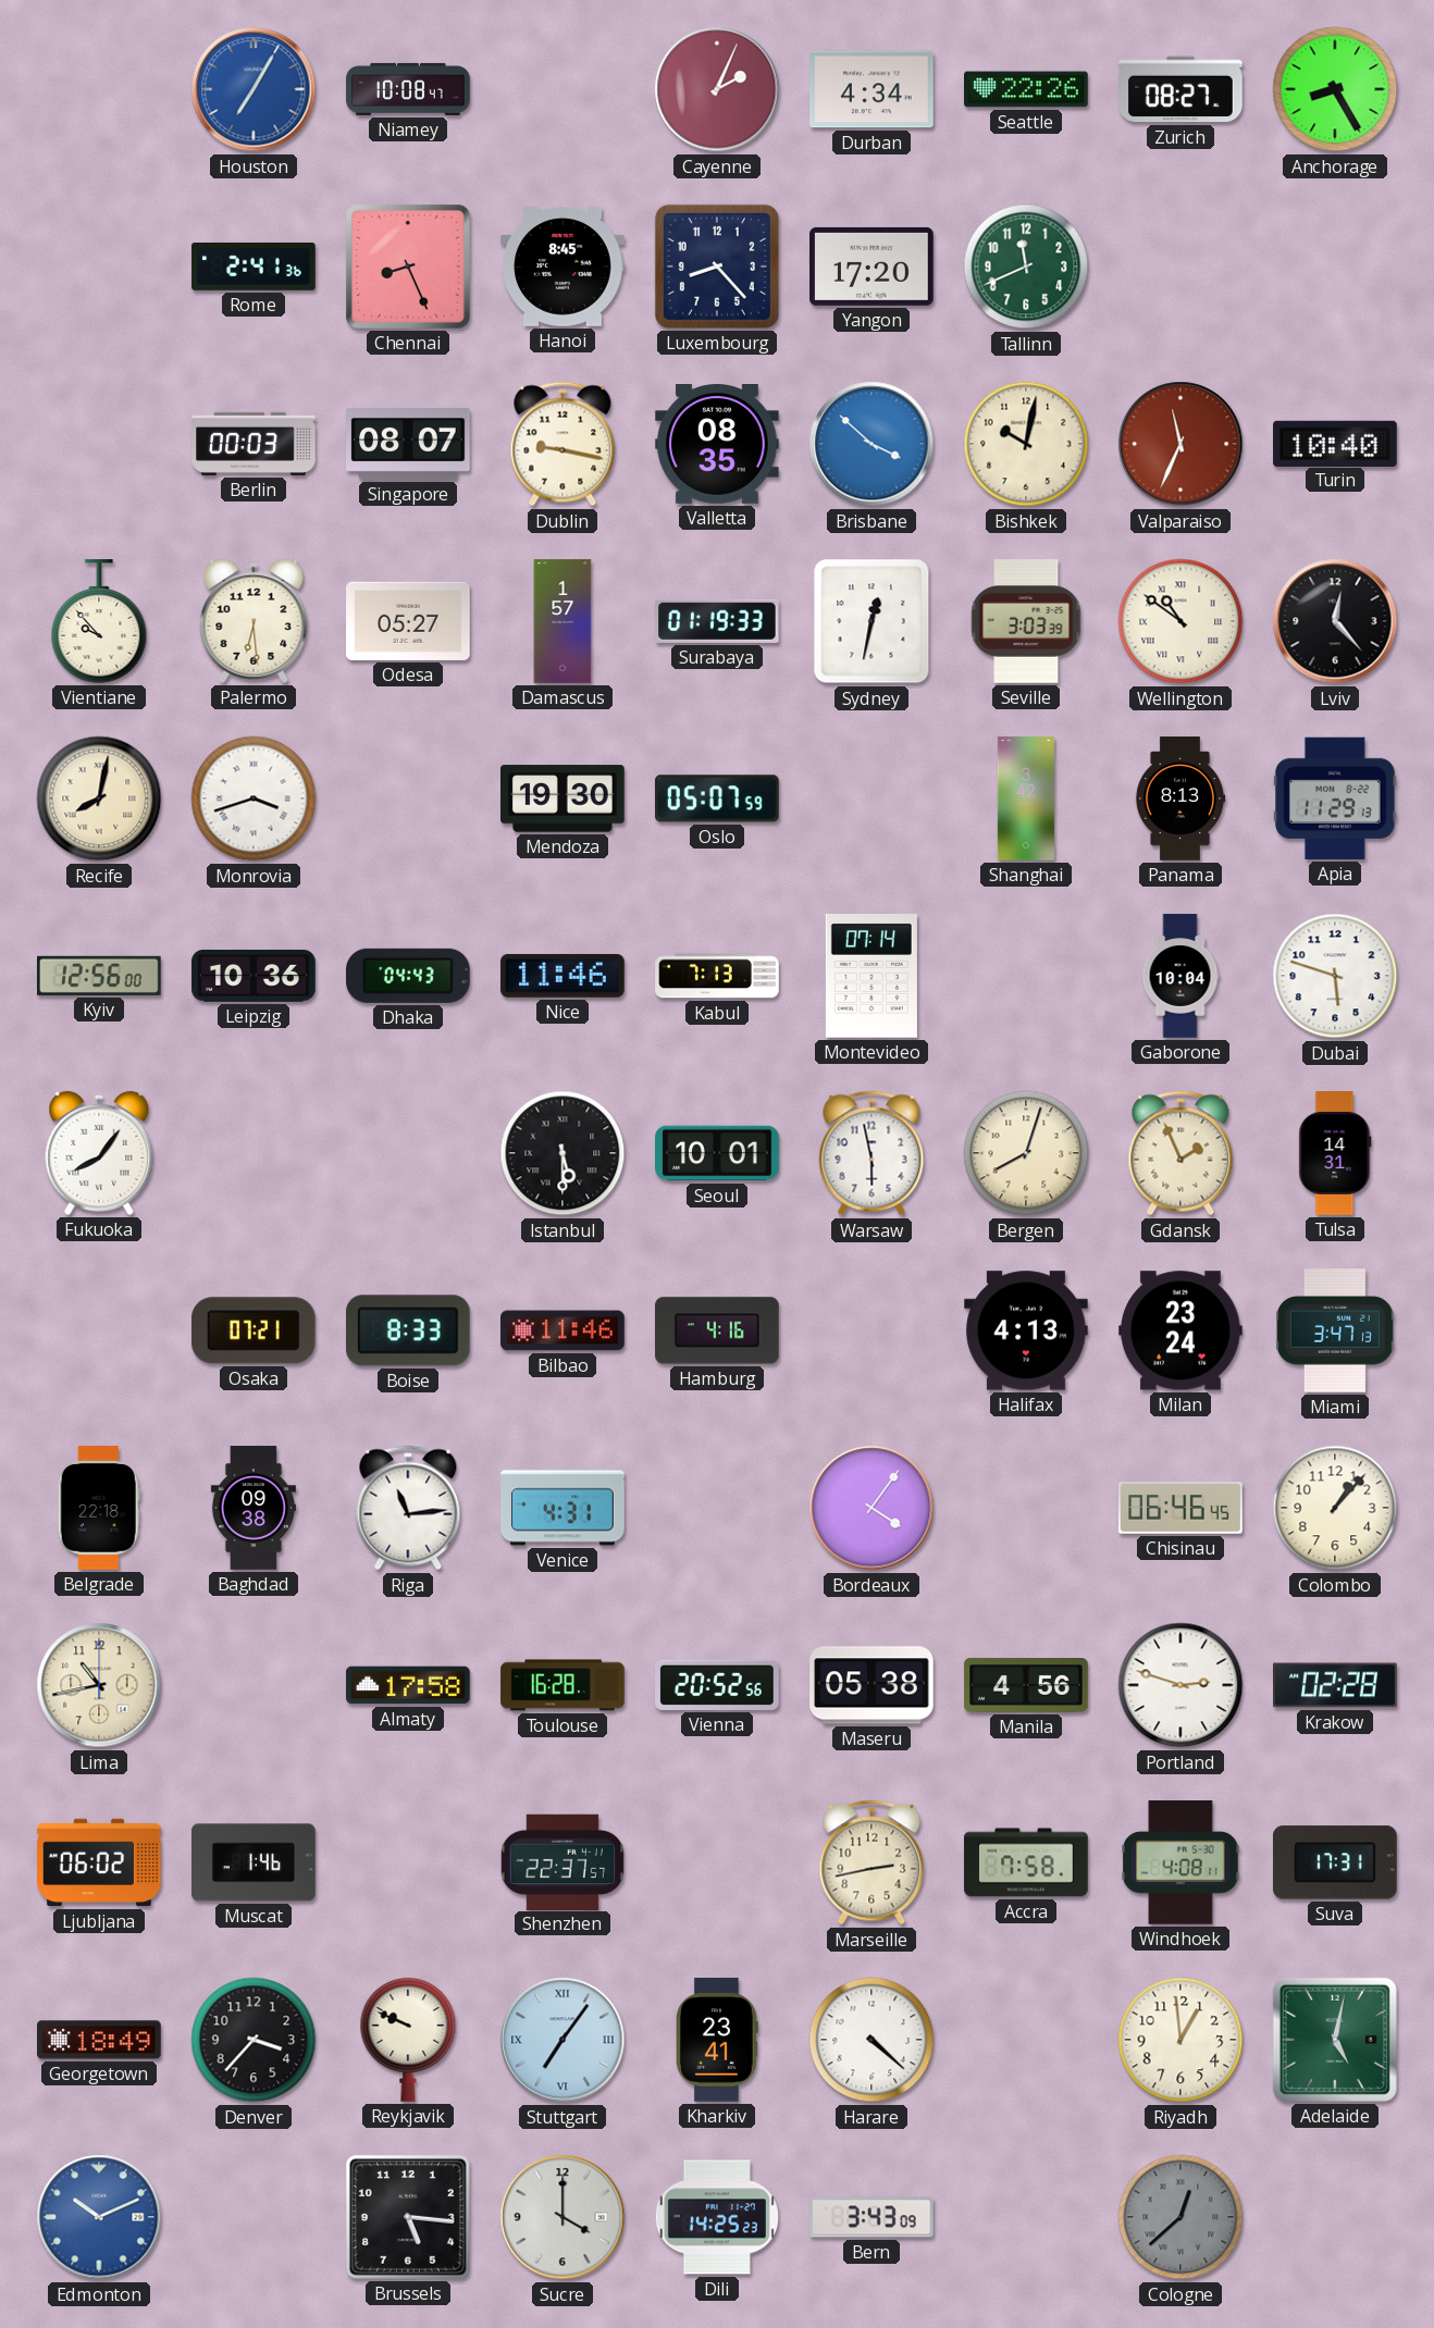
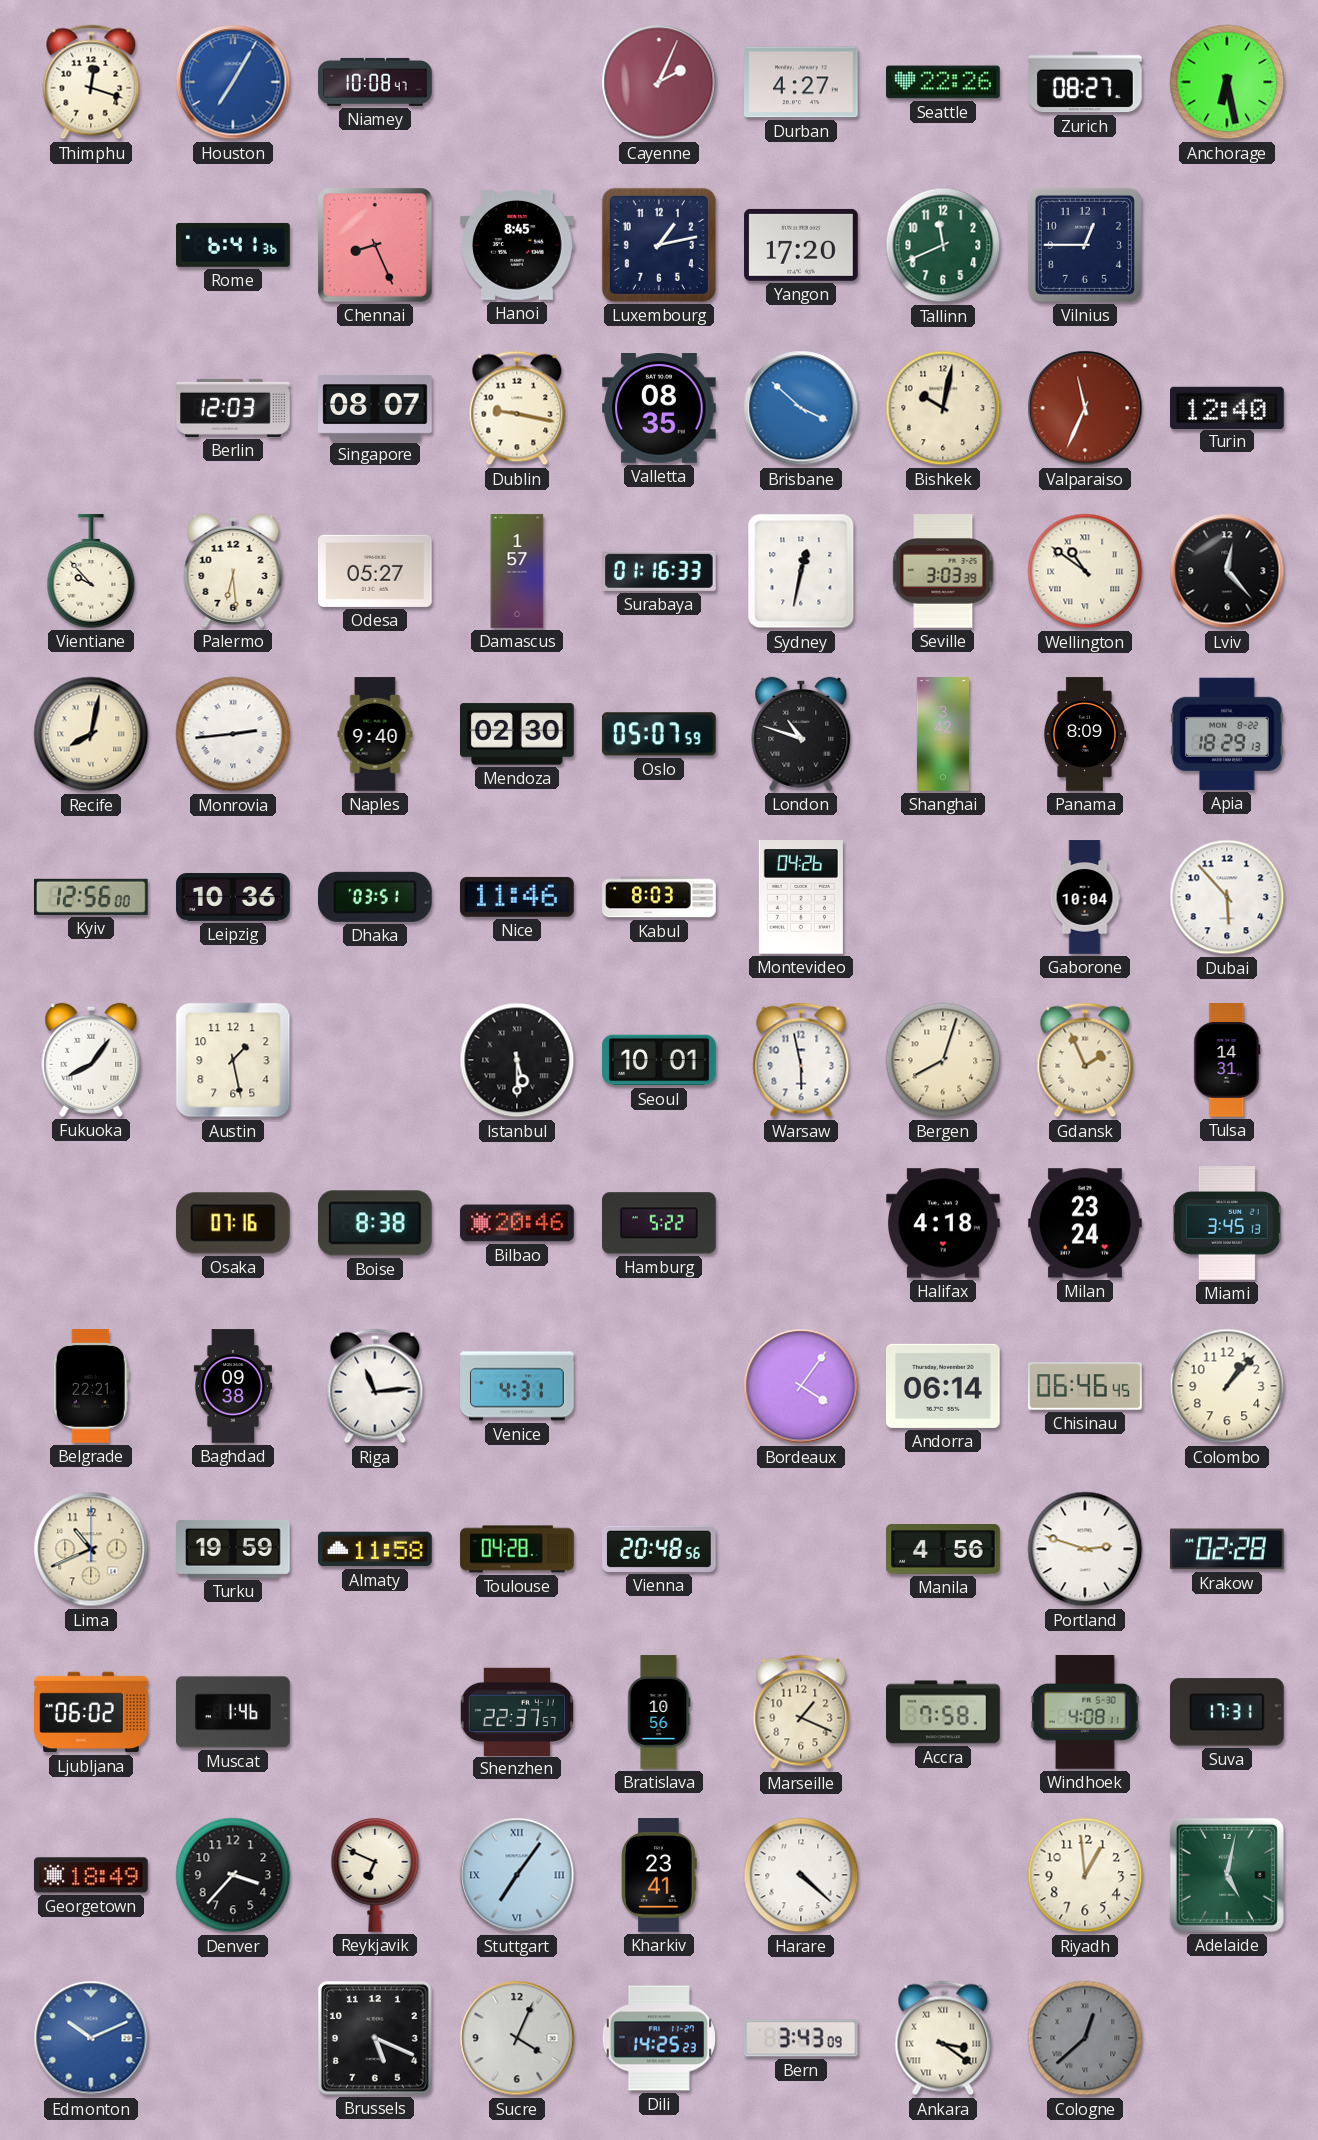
Thimphu: none -> 12:18 (91, 82)
Durban: 4:34 -> 4:27 (802, 82)
Anchorage: 8:25 -> 6:28 (1227, 82)
Rome: 2:41 -> 6:41 (233, 245)
Luxembourg: 8:23 -> 1:13 (659, 245)
Vilnius: none -> 12:45 (1085, 245)
Berlin: 00:03 -> 12:03 (233, 408)
Turin: 10:40 -> 12:40 (1227, 407)
Surabaya: 01:19 -> 01:16 (660, 571)
Monrovia: 3:42 -> 2:44 (233, 734)
Naples: none -> 9:40 (375, 734)
Mendoza: 19:30 -> 02:30 (518, 734)
London: none -> 10:48 (801, 734)
Panama: 8:13 -> 8:09 (1085, 734)
Apia: 11:29 -> 18:29 (1228, 734)
Dhaka: 04:43 -> 03:51 (376, 897)
Kabul: 7:13 -> 8:03 (659, 897)
Montevideo: 07:14 -> 04:26 (801, 898)
Dubai: 5:48 -> 5:53 (1227, 897)
Austin: none -> 1:28 (233, 1060)
Osaka: 07:21 -> 07:16 (233, 1223)
Boise: 8:33 -> 8:38 (375, 1223)
Bilbao: 11:46 -> 20:46 (517, 1223)
Hamburg: 4:16 -> 5:22 (660, 1223)
Halifax: 4:13 -> 4:18 (944, 1223)
Miami: 3:47 -> 3:45 (1227, 1223)
Belgrade: 22:18 -> 22:21 (91, 1386)
Andorra: none -> 06:14 (944, 1386)
Lima: 10:43 -> 10:41 (91, 1549)
Turku: none -> 19:59 (234, 1549)
Almaty: 17:58 -> 11:58 (376, 1549)
Toulouse: 16:28 -> 04:28 (517, 1549)
Vienna: 20:52 -> 20:48 (659, 1549)
Maseru: 05:38 -> none (871, 1685)
Bratislava: none -> 10:56 (659, 1712)
Marseille: 2:43 -> 1:19 (801, 1712)
Reykjavik: 9:49 -> 6:49 (375, 1875)
Brussels: 5:16 -> 5:19 (375, 2038)
Sucre: 4:00 -> 4:04 (517, 2038)
Ankara: none -> 3:21 (943, 2038)
